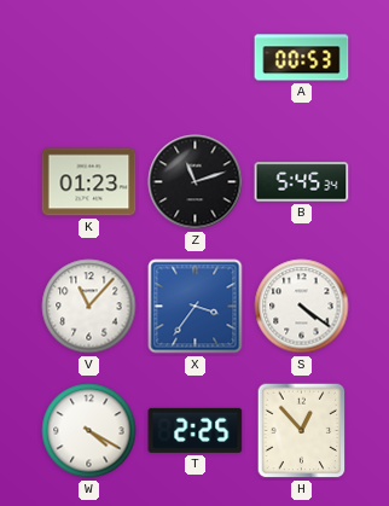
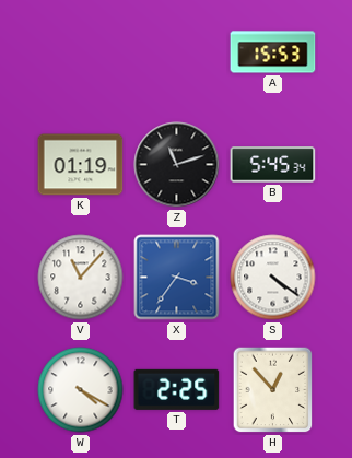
A: 00:53 -> 15:53 (273, 52)
K: 01:23 -> 01:19 (81, 165)
